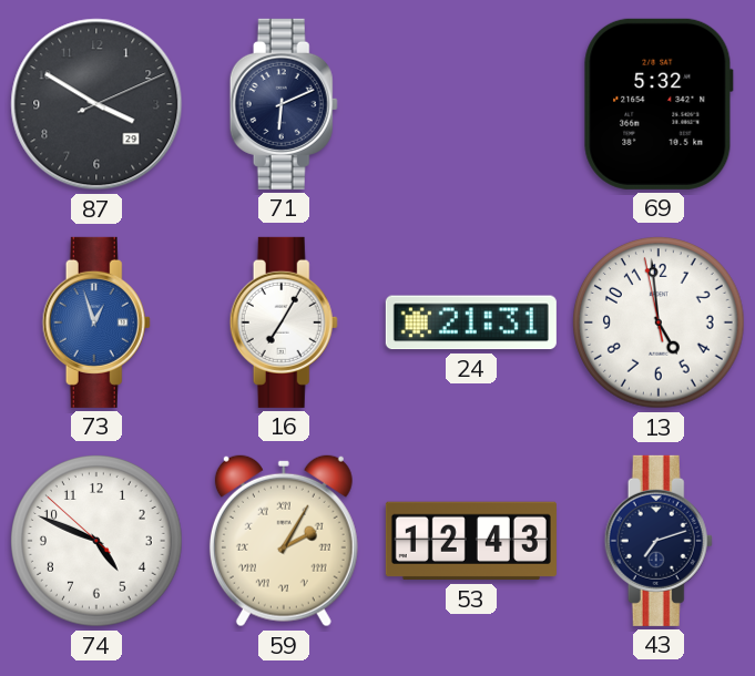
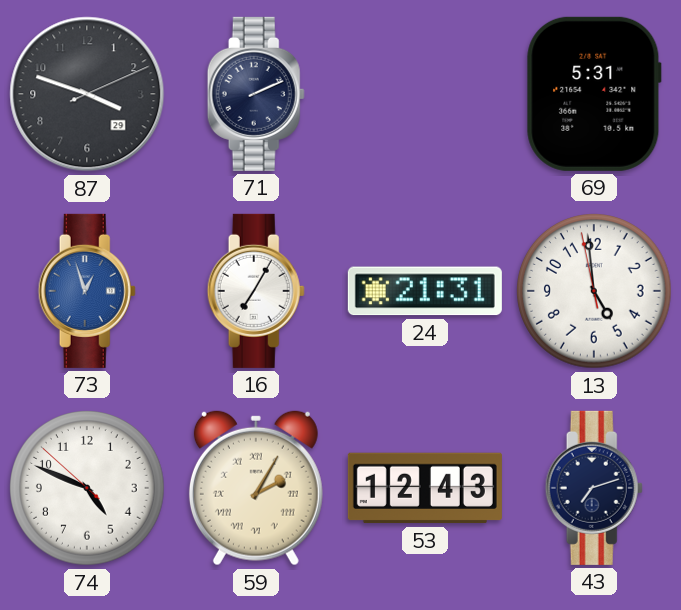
87: 3:50 -> 3:48 (87, 94)
71: 6:11 -> 2:11 (256, 94)
69: 5:32 -> 5:31 (594, 94)
